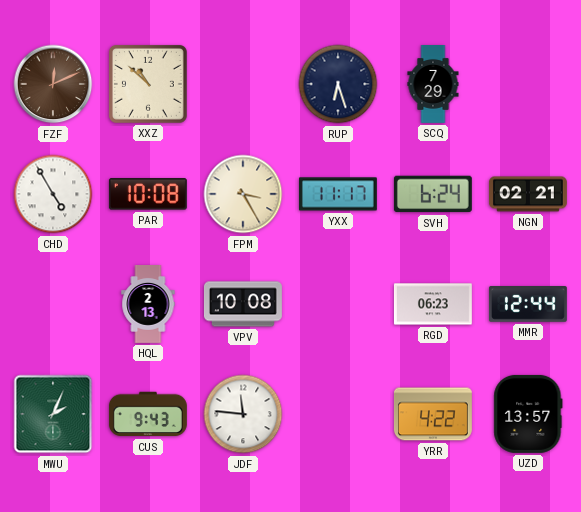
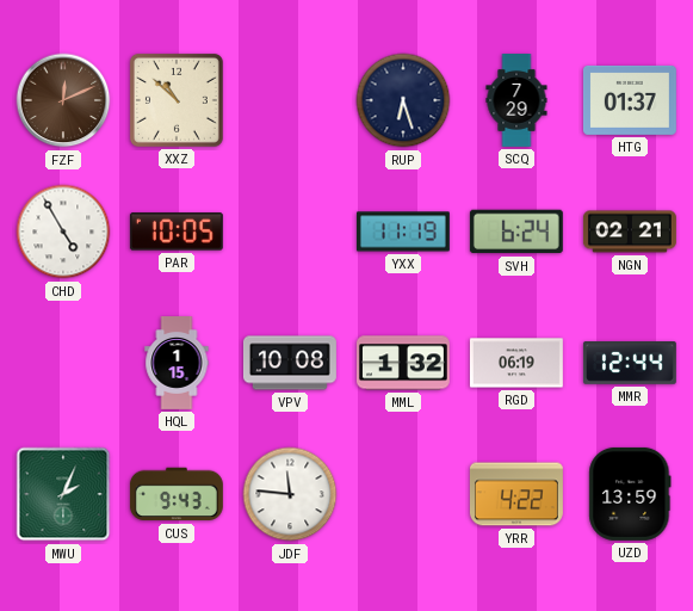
HTG: none -> 01:37 (630, 100)
PAR: 10:08 -> 10:05 (177, 232)
FPM: 3:25 -> none (243, 194)
YXX: 11:17 -> 11:19 (403, 232)
HQL: 2:13 -> 1:15 (177, 364)
MML: none -> 1:32 (403, 363)
RGD: 06:23 -> 06:19 (516, 363)
UZD: 13:57 -> 13:59 (630, 494)
